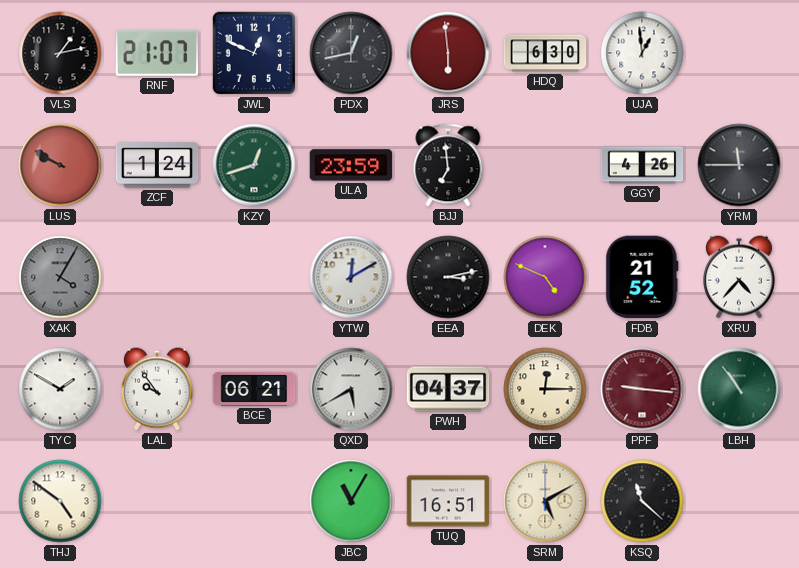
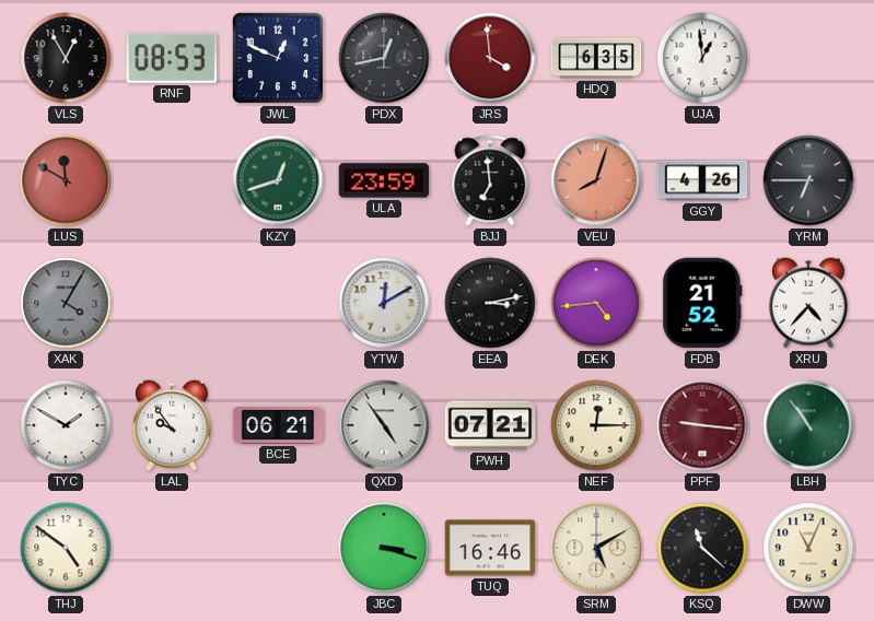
VLS: 1:13 -> 12:55 (66, 58)
RNF: 21:07 -> 08:53 (172, 58)
JRS: 5:59 -> 3:59 (490, 58)
HDQ: 6:30 -> 6:35 (596, 58)
LUS: 9:50 -> 11:50 (66, 180)
ZCF: 1:24 -> none (157, 165)
VEU: none -> 8:03 (596, 180)
YRM: 11:45 -> 6:45 (808, 180)
DEK: 4:49 -> 4:44 (596, 303)
QXD: 5:40 -> 4:54 (384, 425)
PWH: 04:37 -> 07:21 (490, 425)
JBC: 11:05 -> 3:18 (384, 548)
TUQ: 16:51 -> 16:46 (490, 548)
DWW: none -> 11:04 (808, 548)
